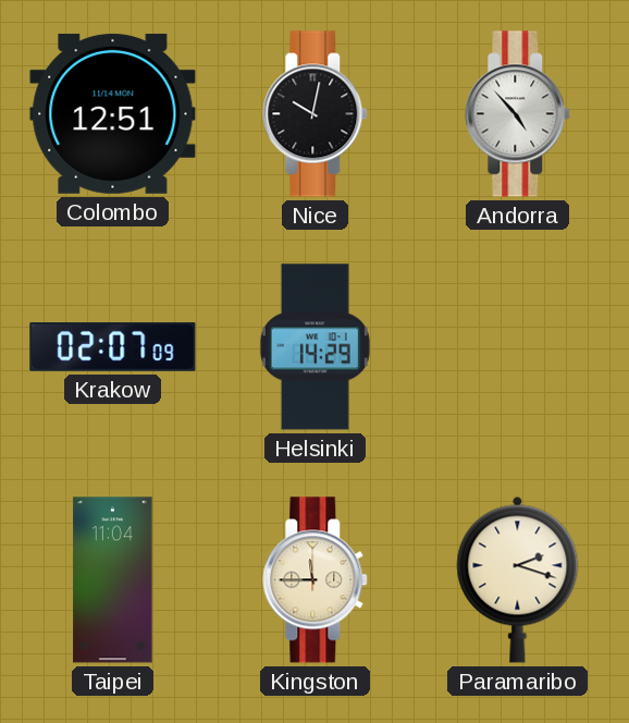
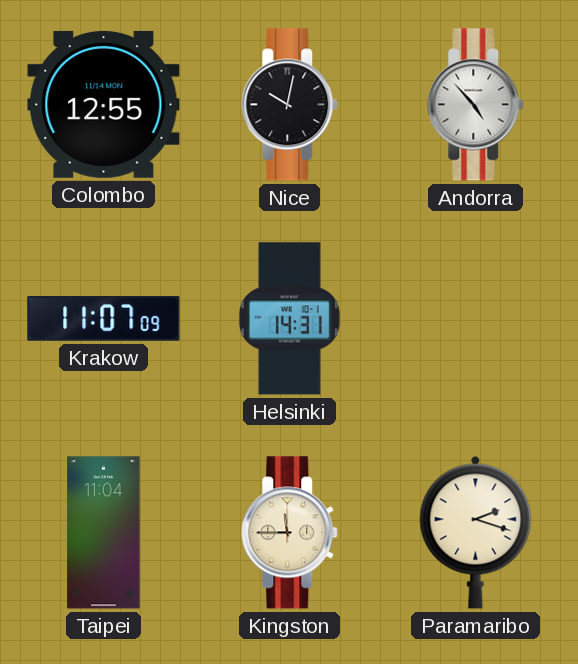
Colombo: 12:51 -> 12:55 (104, 104)
Krakow: 02:07 -> 11:07 (104, 319)
Helsinki: 14:29 -> 14:31 (289, 319)
